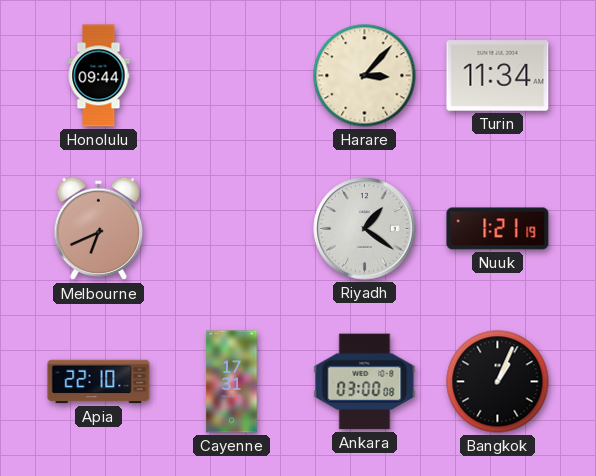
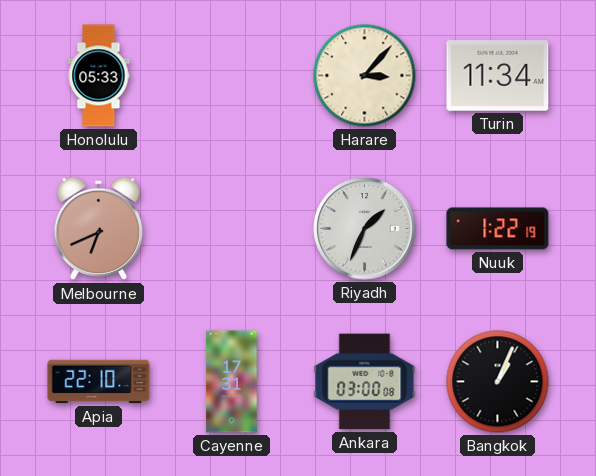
Honolulu: 09:44 -> 05:33 (99, 76)
Riyadh: 1:21 -> 1:34 (365, 229)
Nuuk: 1:21 -> 1:22 (498, 229)
